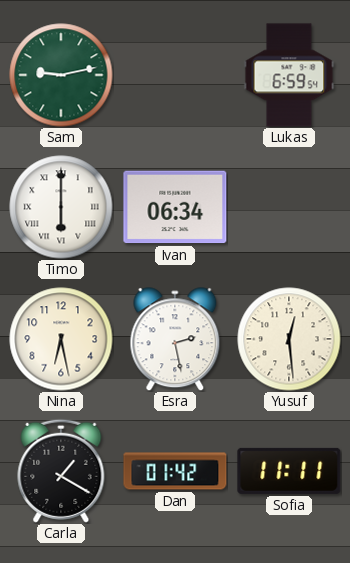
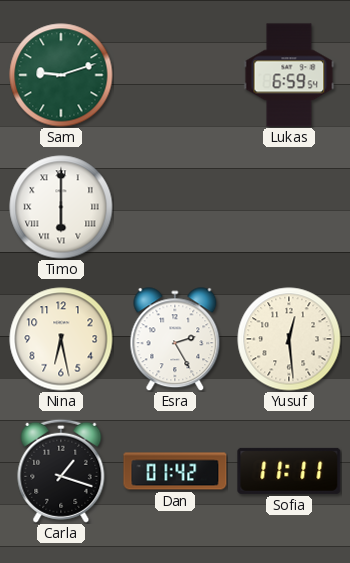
Sam: 9:13 -> 9:12 (61, 75)
Ivan: 06:34 -> none (175, 207)
Esra: 2:28 -> 2:25 (175, 339)
Carla: 1:20 -> 1:18 (61, 471)
